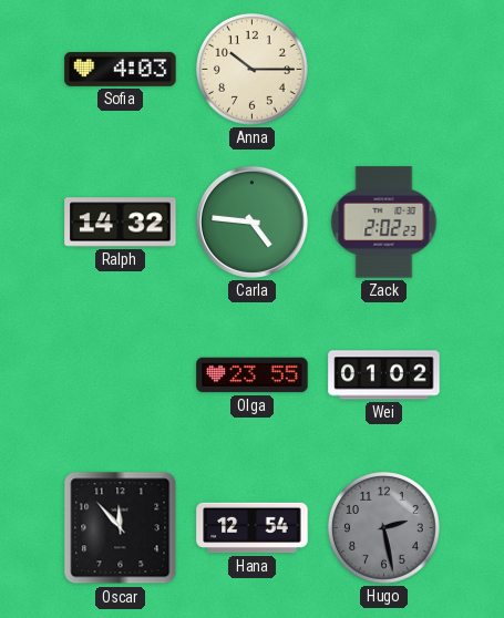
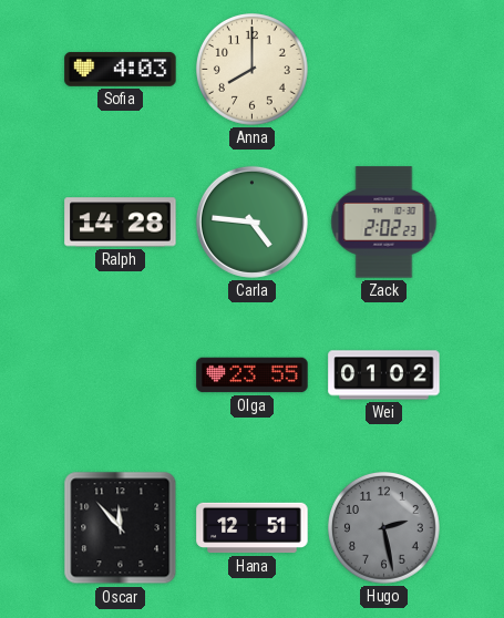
Anna: 10:15 -> 8:00 (253, 70)
Ralph: 14:32 -> 14:28 (121, 223)
Hana: 12:54 -> 12:51 (253, 528)
